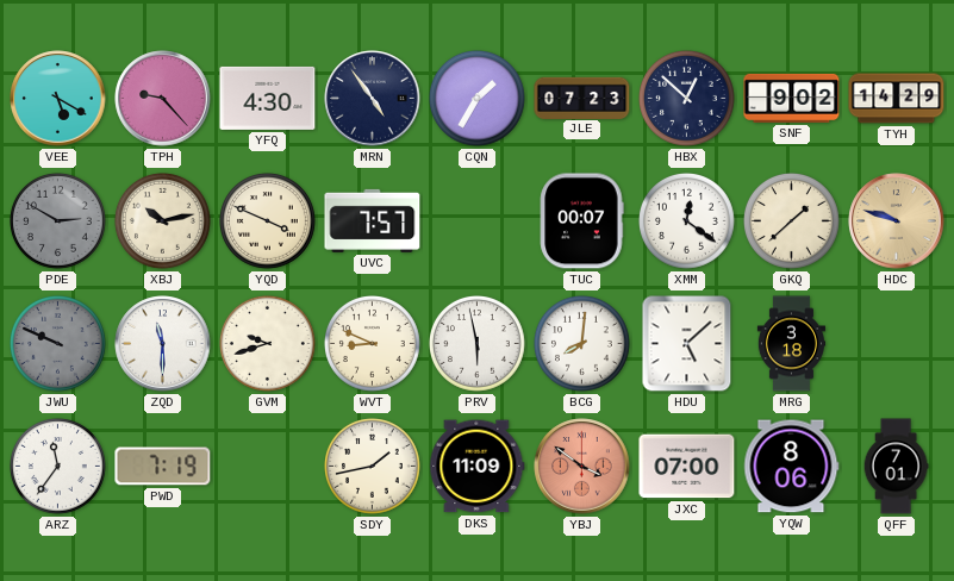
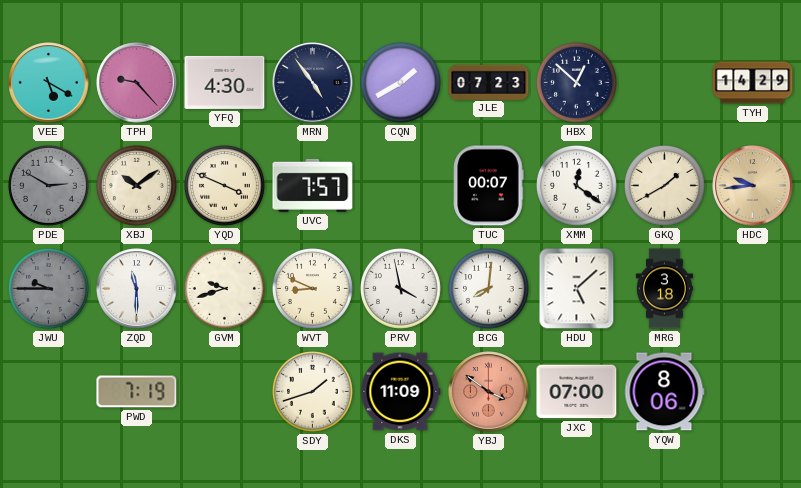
CQN: 1:35 -> 1:40 (401, 83)
SNF: 9:02 -> none (792, 98)
XBJ: 10:13 -> 10:09 (137, 186)
GKQ: 1:38 -> 1:40 (665, 186)
HDC: 9:48 -> 9:44 (753, 186)
JWU: 9:49 -> 9:45 (49, 289)
PRV: 5:58 -> 3:58 (401, 289)
ARZ: 11:36 -> none (58, 467)
SDY: 1:43 -> 1:42 (313, 392)
QFF: 7:01 -> none (896, 467)
